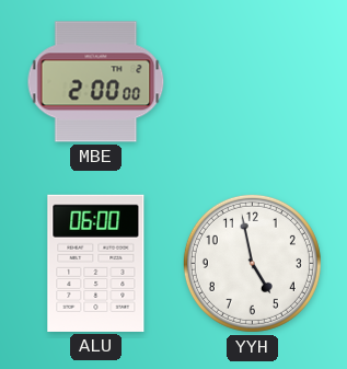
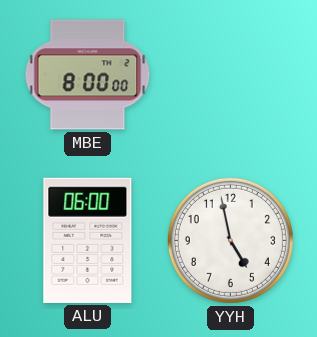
MBE: 2:00 -> 8:00 (88, 75)
